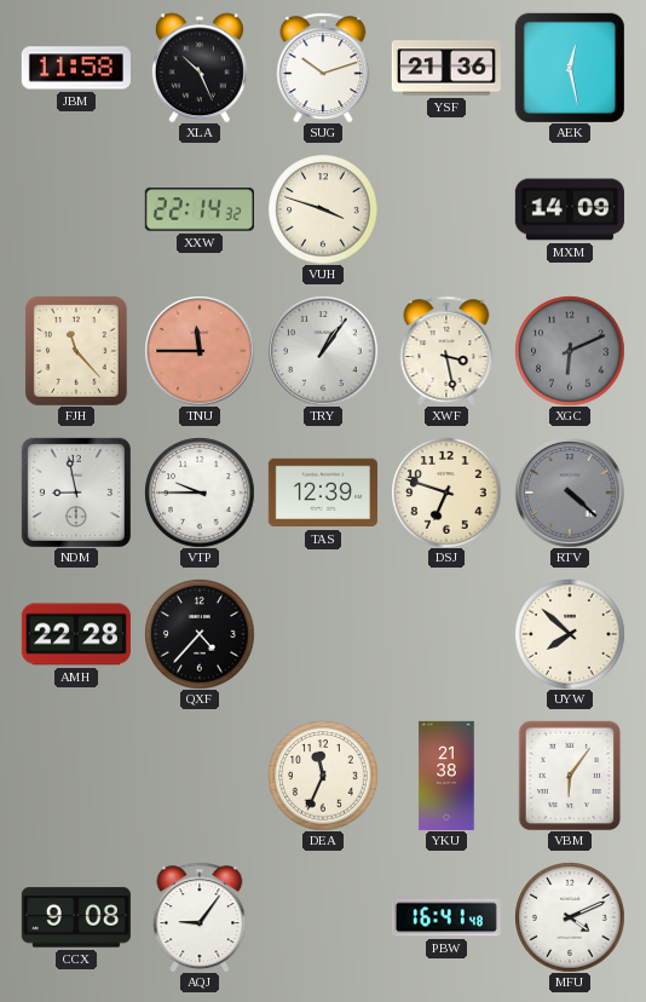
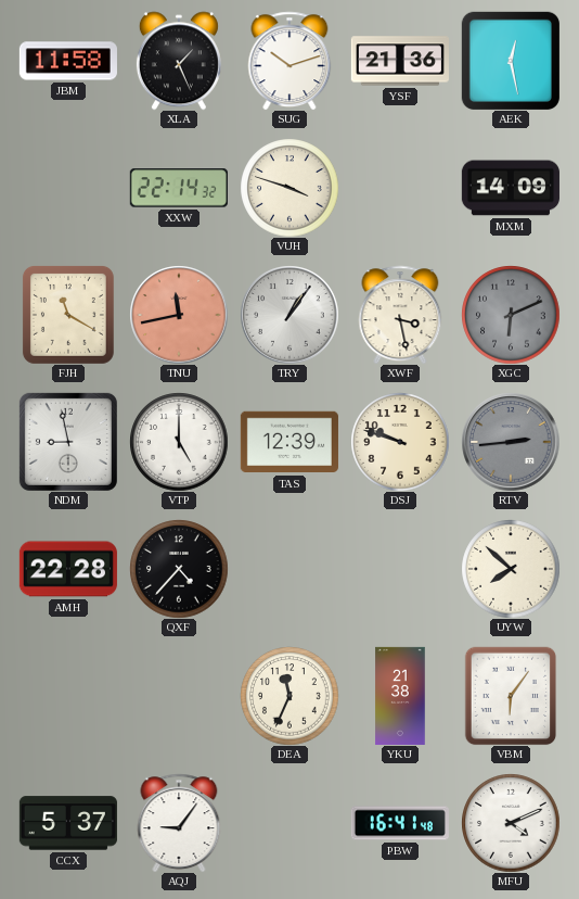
XLA: 10:26 -> 1:26 (179, 61)
FJH: 11:23 -> 11:20 (68, 315)
TNU: 11:45 -> 11:43 (179, 315)
VTP: 9:45 -> 5:00 (179, 442)
DSJ: 6:48 -> 9:48 (400, 442)
RTV: 4:22 -> 2:44 (511, 442)
CCX: 9:08 -> 5:37 (68, 823)
